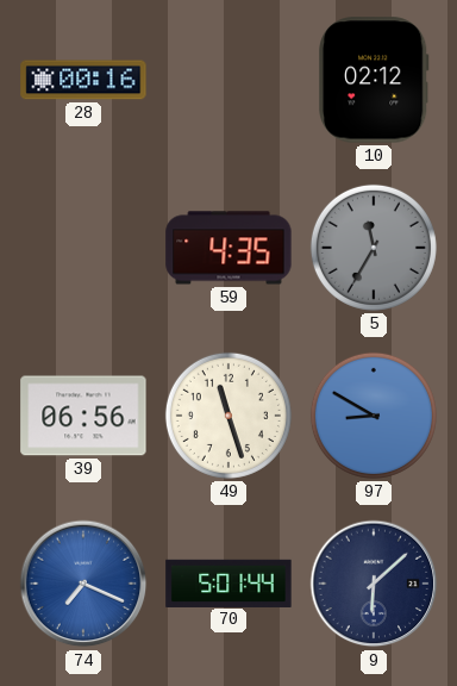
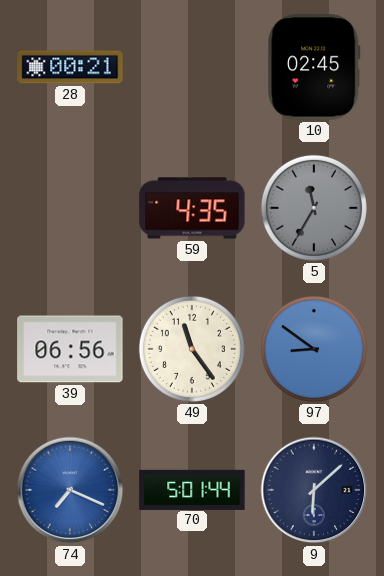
28: 00:16 -> 00:21 (70, 67)
10: 02:12 -> 02:45 (314, 67)
49: 11:27 -> 11:24 (192, 349)
97: 8:50 -> 8:51 (314, 349)
